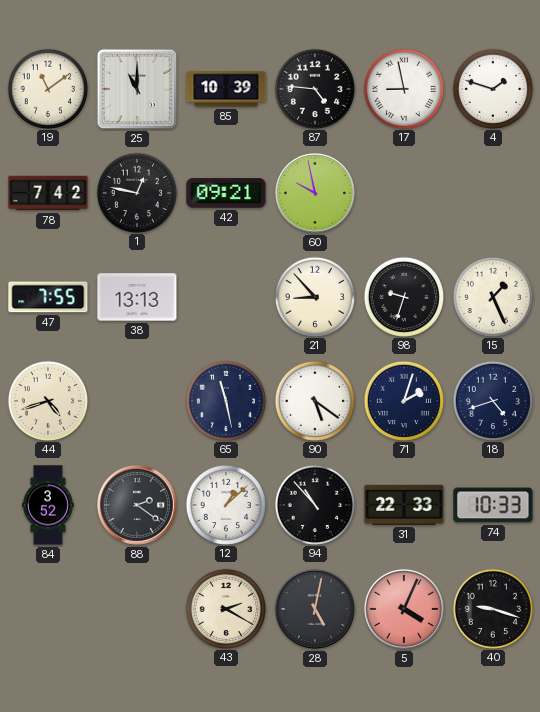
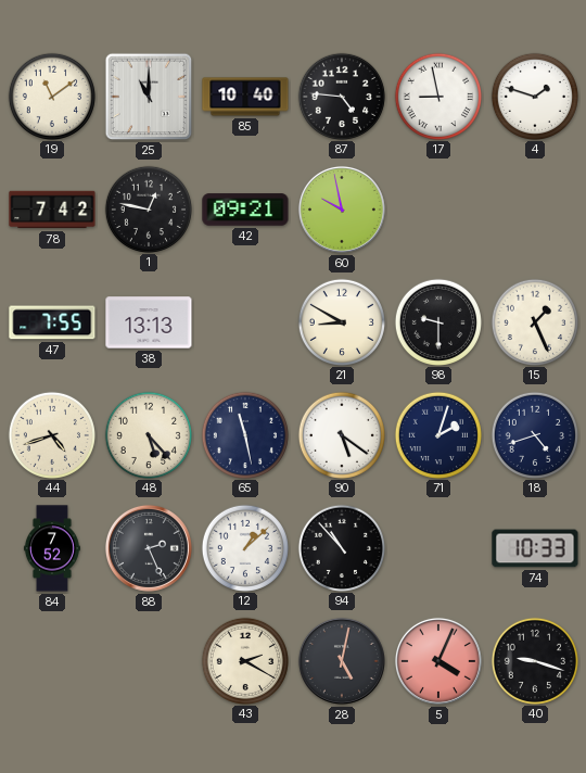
85: 10:39 -> 10:40 (245, 97)
21: 8:53 -> 8:50 (341, 321)
98: 9:33 -> 9:30 (437, 321)
48: none -> 5:23 (148, 434)
84: 3:52 -> 7:52 (52, 548)
88: 2:21 -> 2:26 (149, 548)
31: 22:33 -> none (404, 505)
